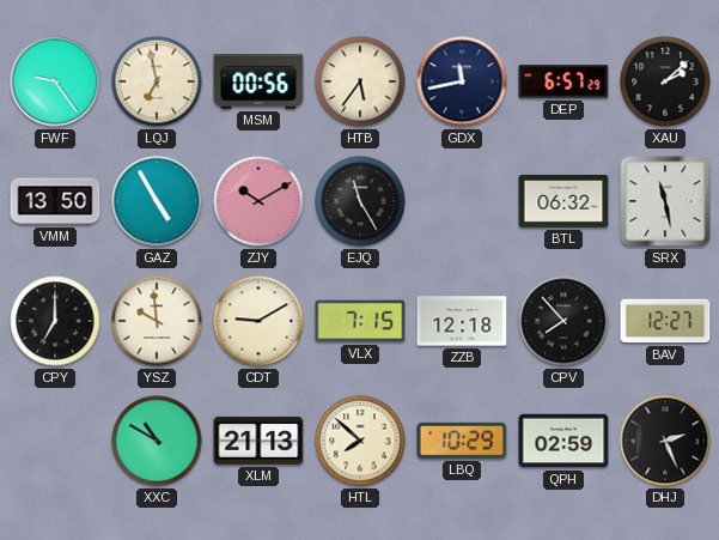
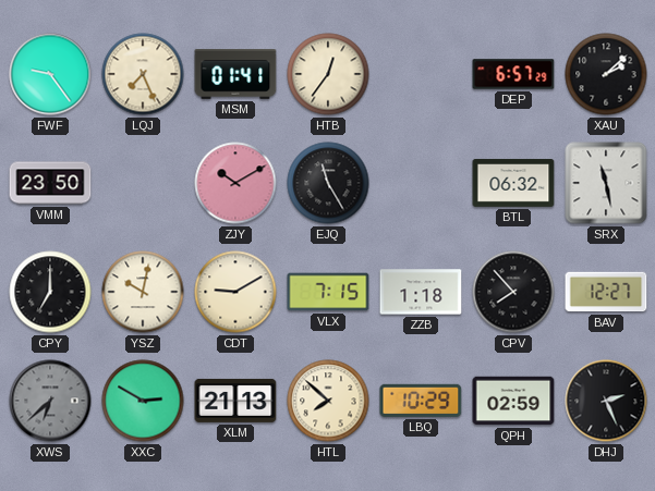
LQJ: 6:58 -> 7:26 (143, 74)
MSM: 00:56 -> 01:41 (235, 75)
HTB: 5:36 -> 12:36 (328, 74)
GDX: 11:43 -> none (462, 81)
VMM: 13:50 -> 23:50 (50, 183)
GAZ: 4:55 -> none (157, 201)
YSZ: 9:59 -> 10:02 (143, 292)
ZZB: 12:18 -> 1:18 (421, 292)
XWS: none -> 6:38 (50, 401)
XXC: 10:50 -> 2:50 (143, 401)
